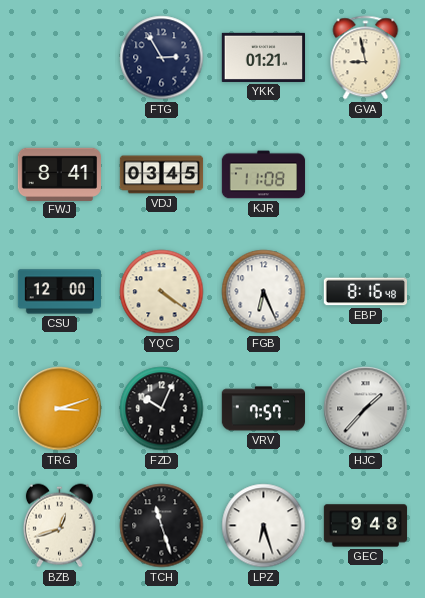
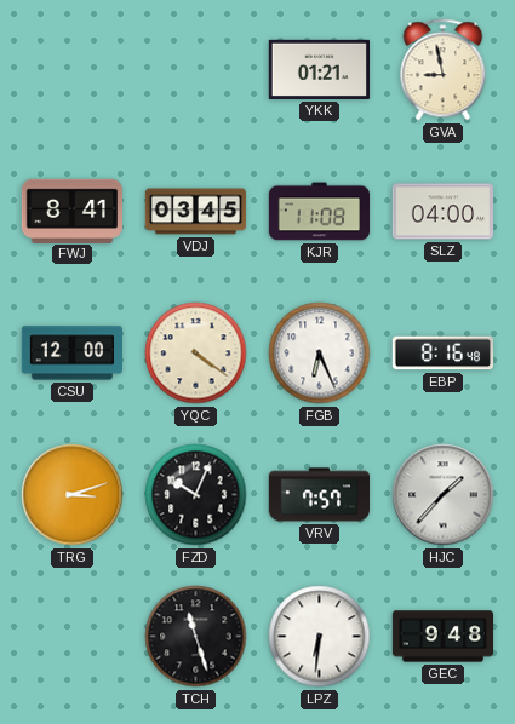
FTG: 2:55 -> none (162, 58)
SLZ: none -> 04:00 (442, 212)
BZB: 12:42 -> none (59, 526)
LPZ: 6:27 -> 6:31 (320, 637)
